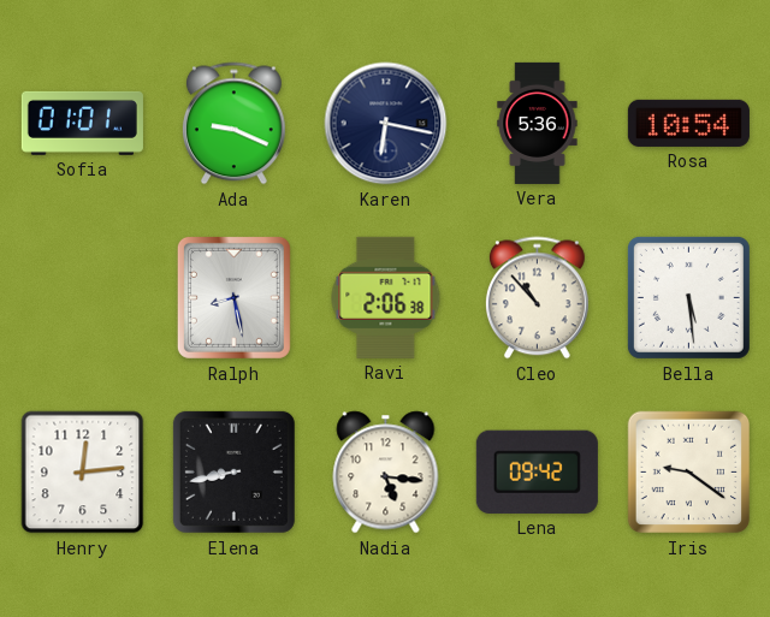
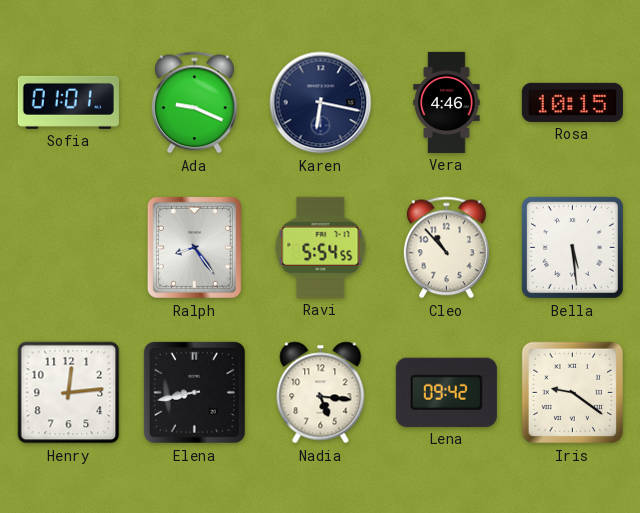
Vera: 5:36 -> 4:46 (447, 102)
Rosa: 10:54 -> 10:15 (572, 102)
Ralph: 8:28 -> 8:24 (194, 247)
Ravi: 2:06 -> 5:54 (321, 247)
